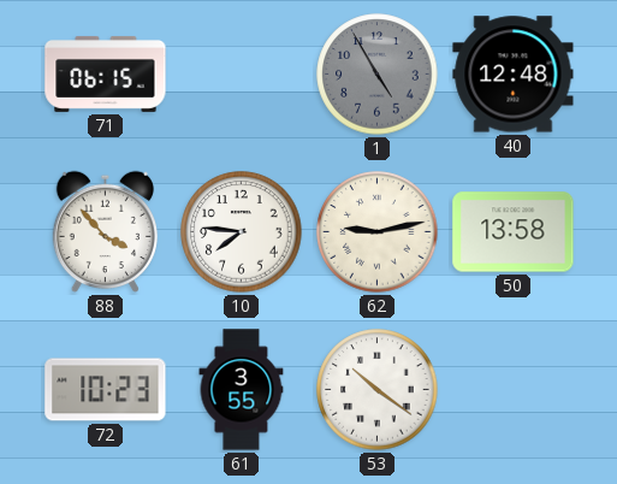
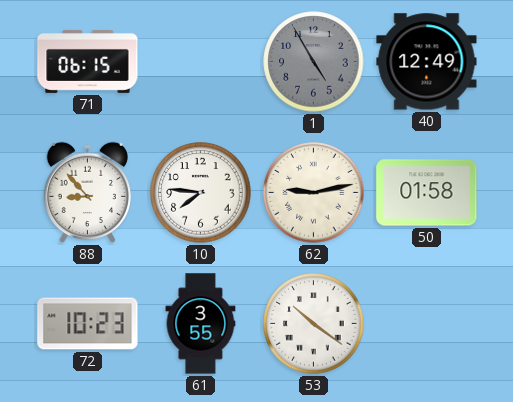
40: 12:48 -> 12:49 (427, 62)
88: 3:53 -> 8:53 (87, 193)
50: 13:58 -> 01:58 (427, 193)
